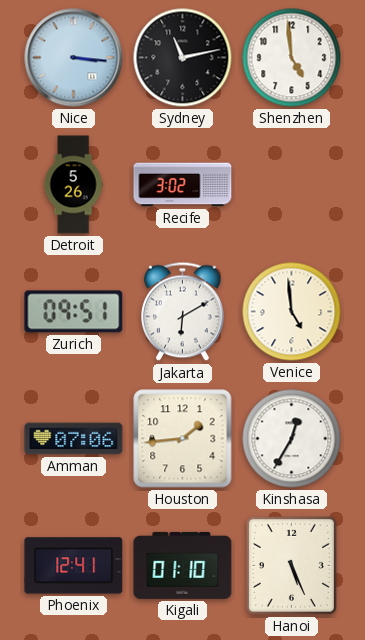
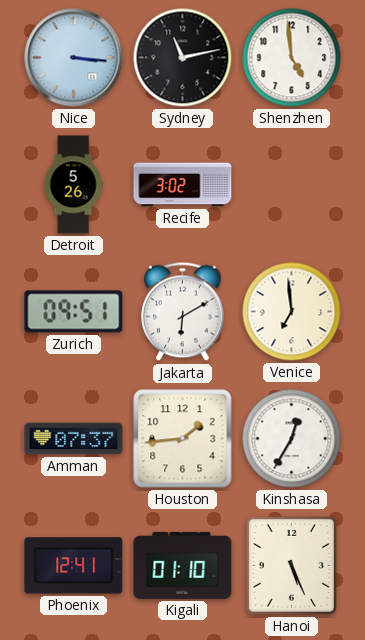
Venice: 4:59 -> 6:59 (292, 312)
Amman: 07:06 -> 07:37 (74, 439)
